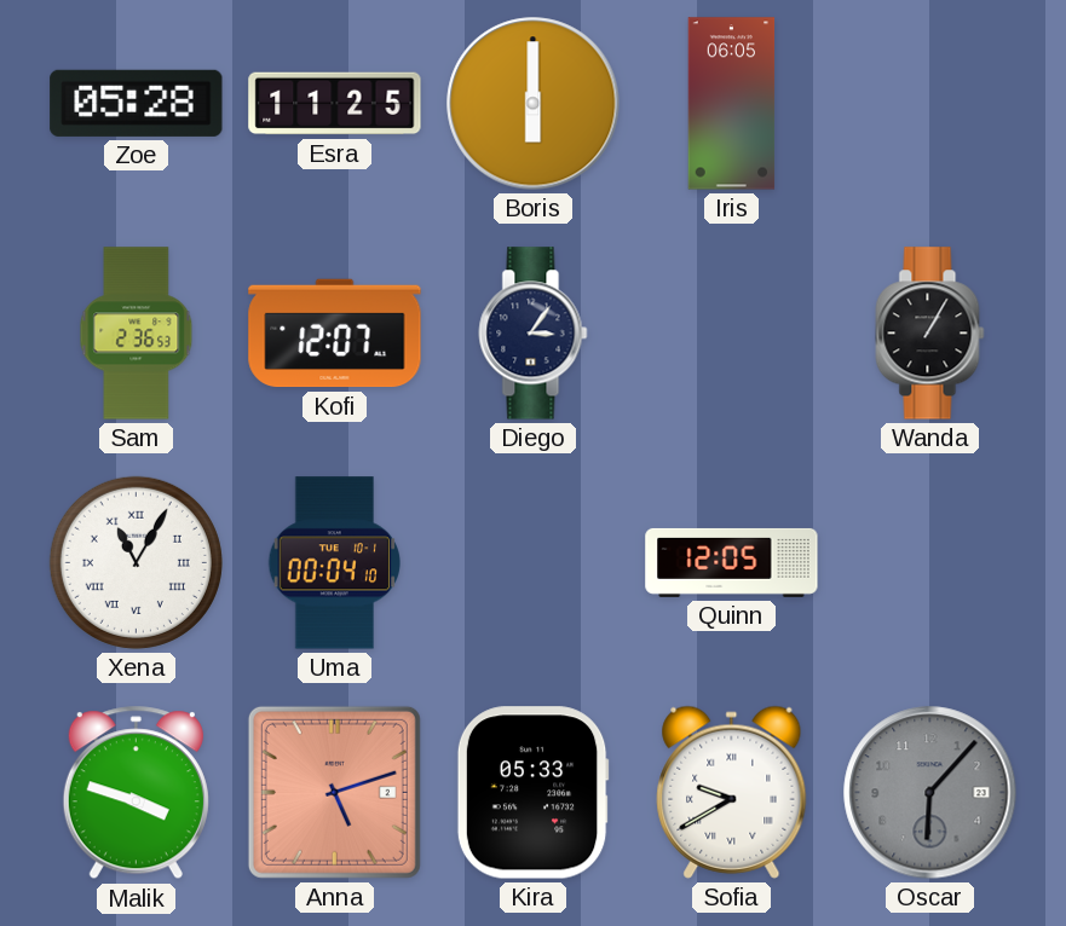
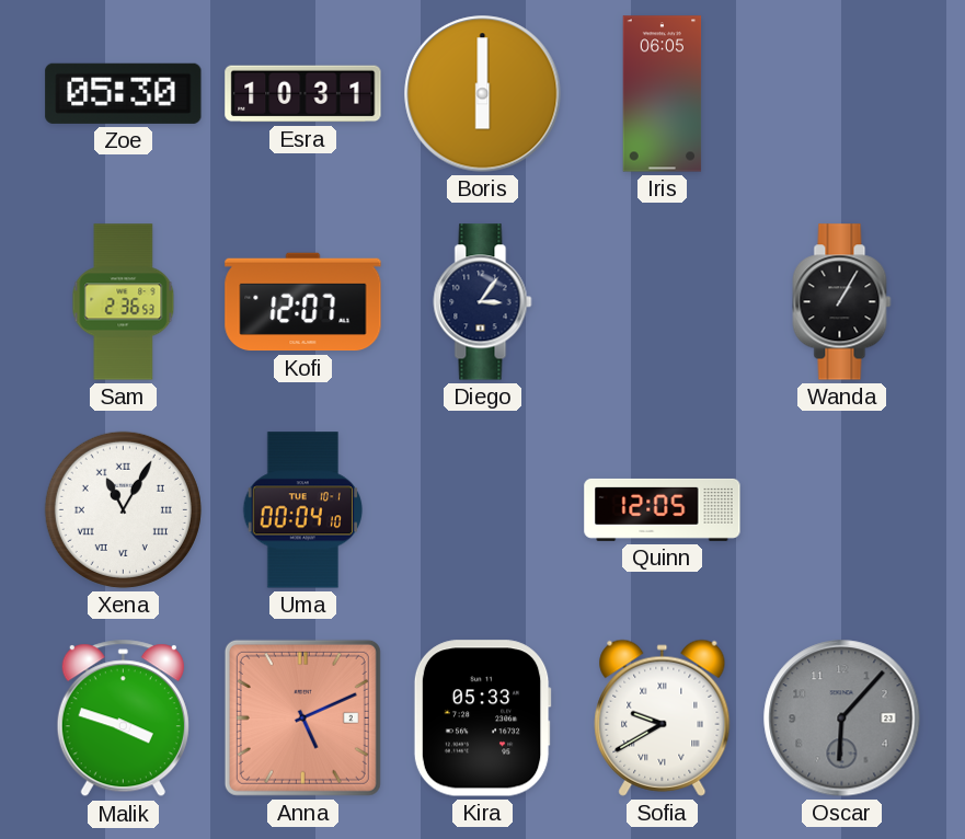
Zoe: 05:28 -> 05:30 (124, 93)
Esra: 11:25 -> 10:31 (303, 94)
Anna: 5:12 -> 5:11 (302, 717)
